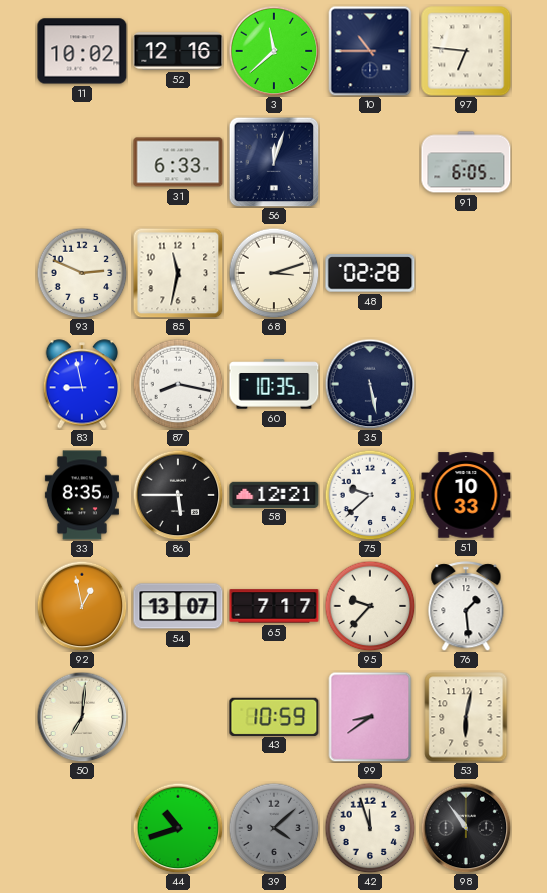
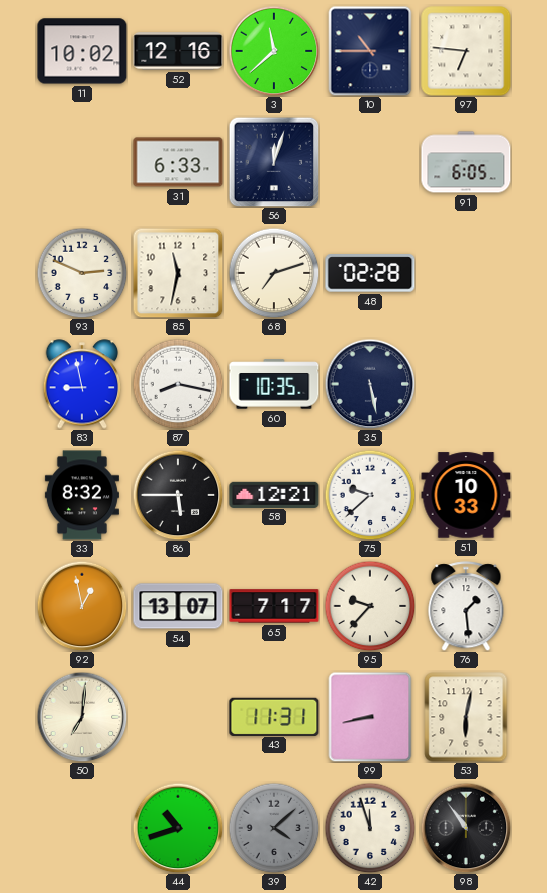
68: 3:12 -> 7:12 (274, 273)
33: 8:35 -> 8:32 (82, 495)
43: 10:59 -> 11:31 (274, 716)
99: 8:39 -> 8:43 (370, 717)
